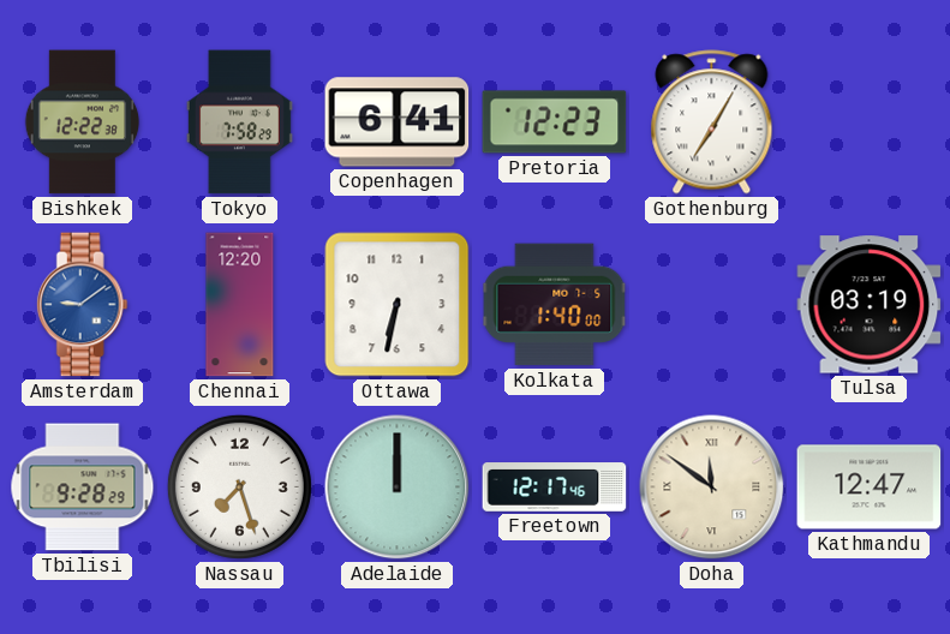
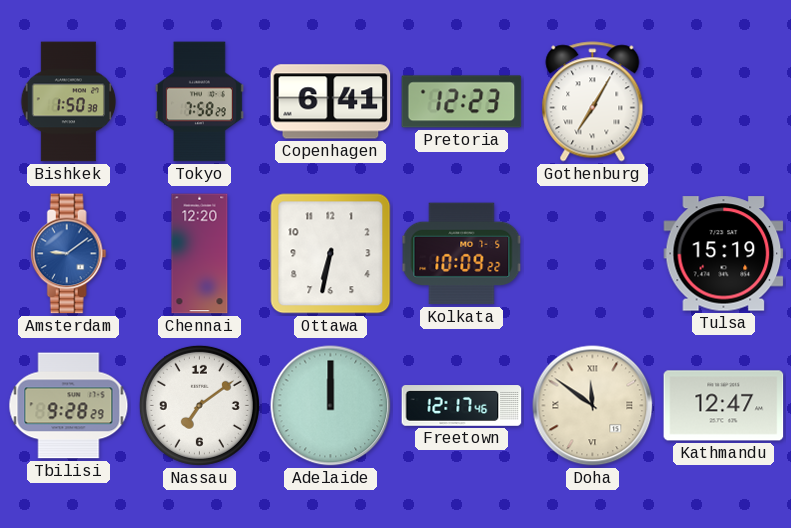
Bishkek: 12:22 -> 1:50 (69, 102)
Kolkata: 1:40 -> 10:09 (462, 254)
Tulsa: 03:19 -> 15:19 (724, 254)
Nassau: 7:27 -> 7:09 (199, 405)
